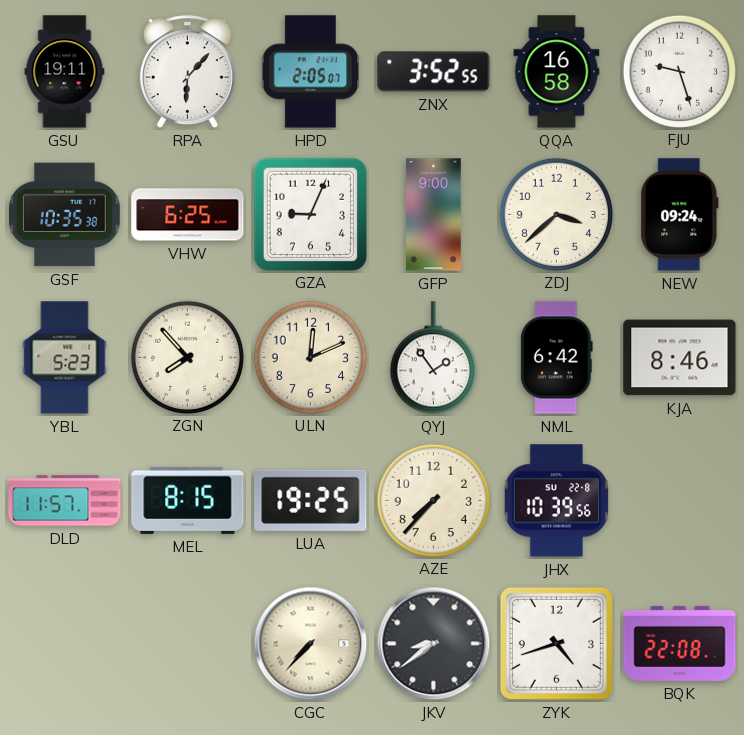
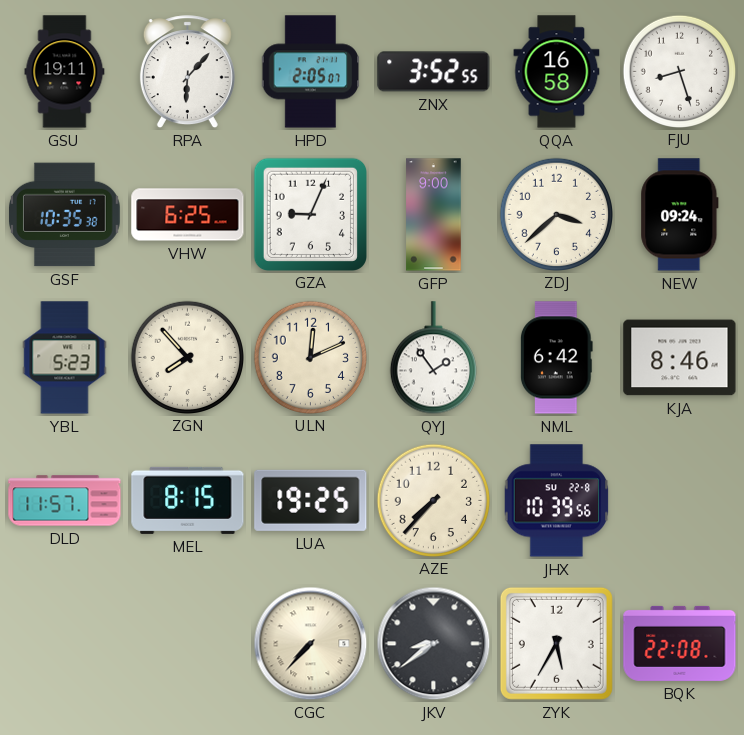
FJU: 9:27 -> 8:27 (679, 71)
ZYK: 4:42 -> 5:35 (556, 643)
